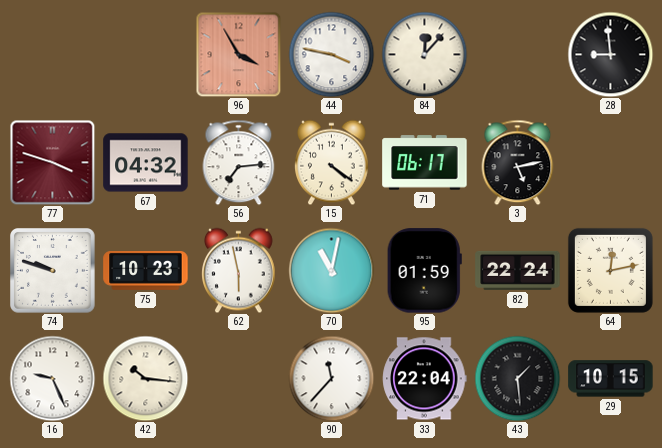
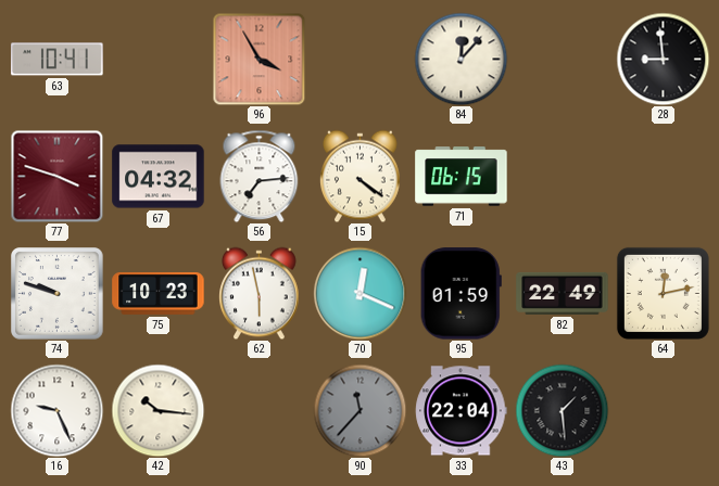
63: none -> 10:41 (58, 60)
44: 3:47 -> none (331, 54)
71: 06:17 -> 06:15 (462, 177)
3: 5:13 -> none (518, 162)
70: 11:02 -> 12:19 (359, 293)
82: 22:24 -> 22:49 (563, 293)
90 dial: white -> grey (359, 410)
29: 10:15 -> none (611, 379)
